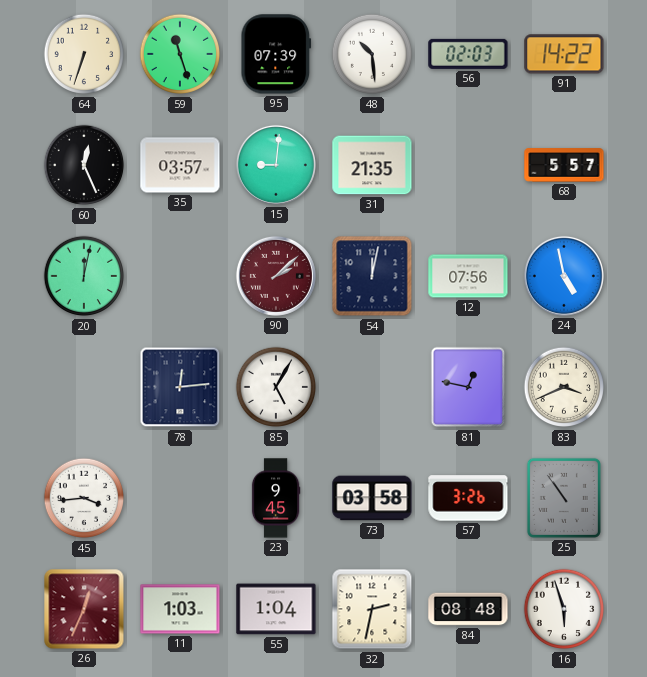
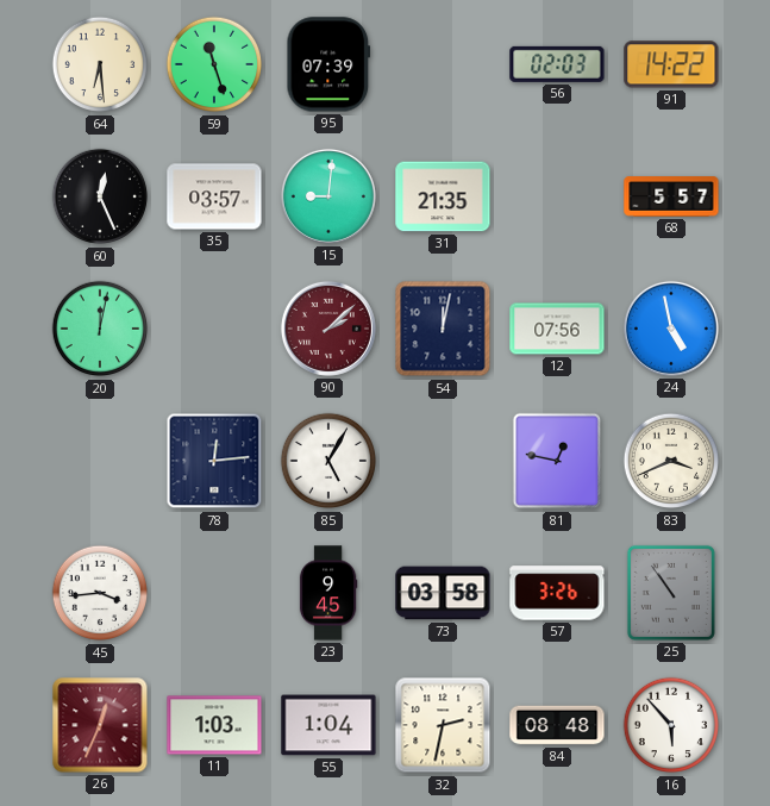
64: 6:33 -> 6:29 (100, 64)
48: 10:29 -> none (372, 54)
16: 5:57 -> 5:53 (671, 725)
